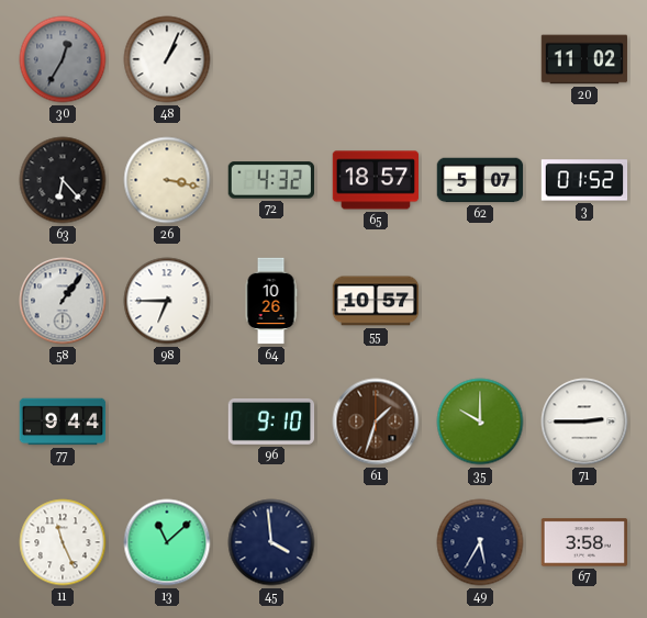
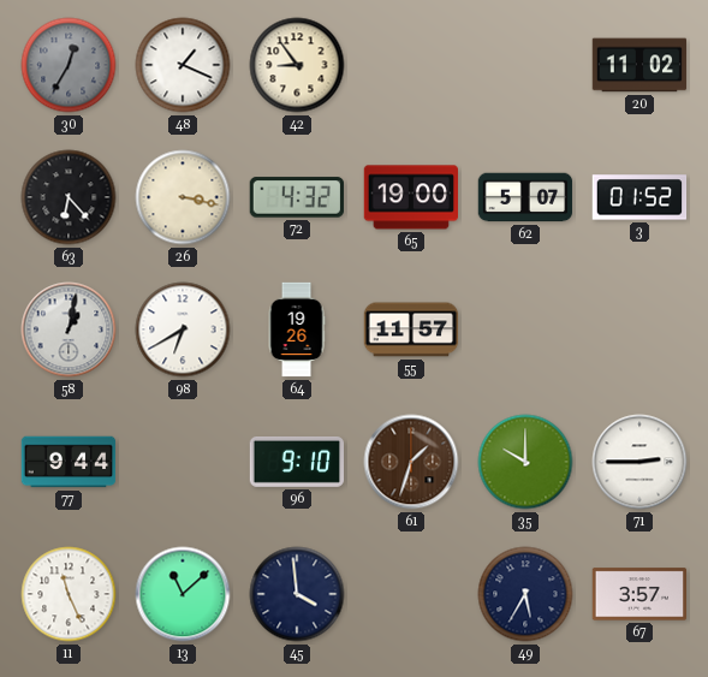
48: 1:04 -> 1:19 (183, 65)
42: none -> 8:54 (297, 65)
65: 18:57 -> 19:00 (410, 197)
58: 1:06 -> 1:02 (69, 329)
98: 6:45 -> 6:40 (183, 329)
64: 10:26 -> 19:26 (297, 329)
55: 10:57 -> 11:57 (411, 329)
67: 3:58 -> 3:57 (639, 594)
